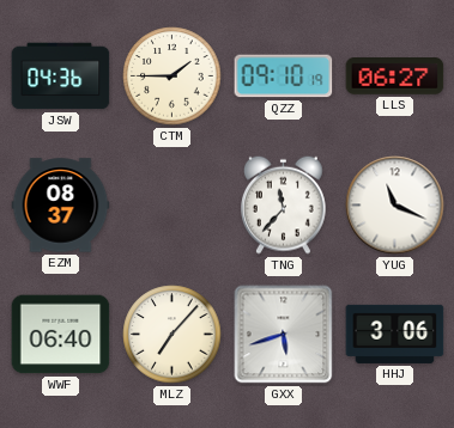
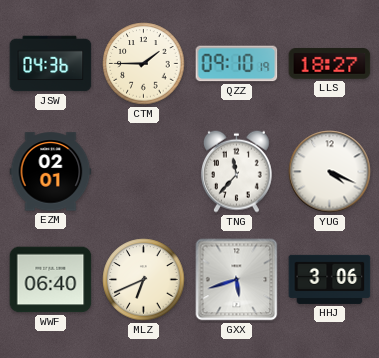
LLS: 06:27 -> 18:27 (330, 64)
EZM: 08:37 -> 02:01 (51, 172)
YUG: 11:19 -> 4:19 (330, 172)
MLZ: 7:07 -> 6:41 (144, 280)
